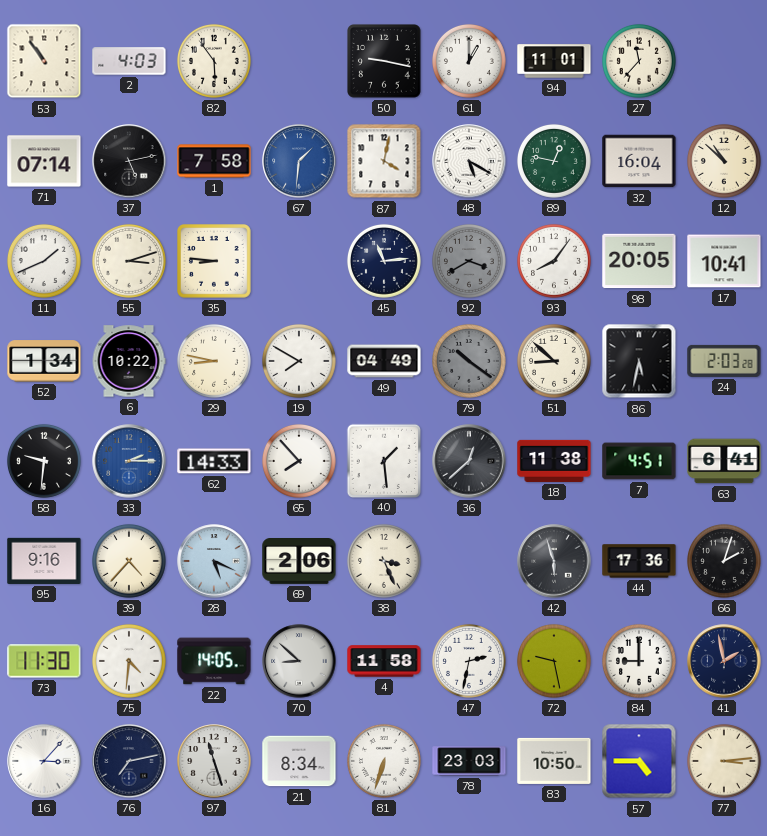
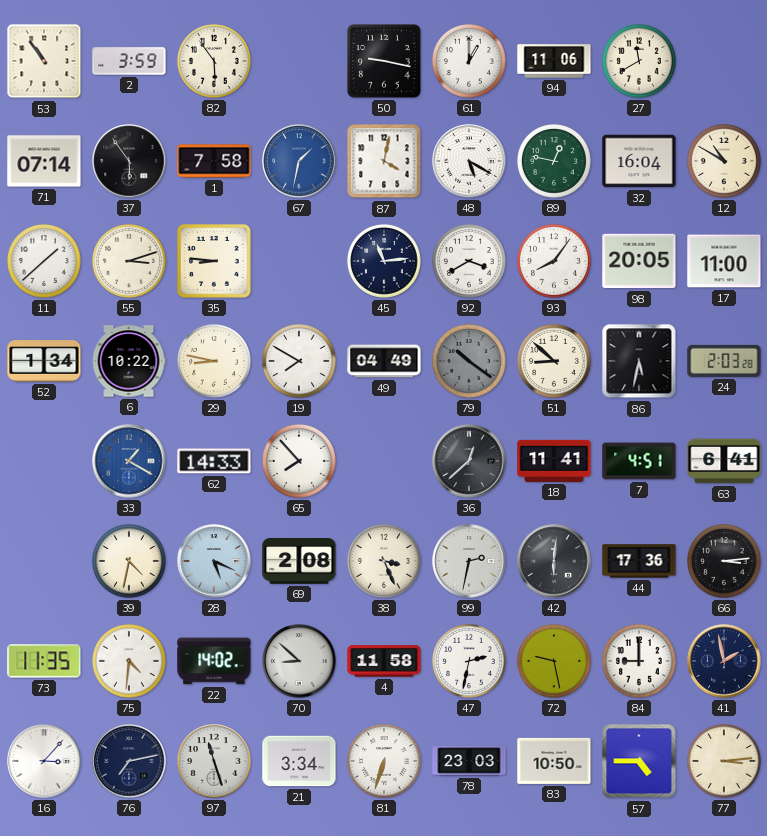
2: 4:03 -> 3:59 (129, 61)
94: 11:01 -> 11:06 (554, 61)
27: 11:37 -> 11:40 (639, 61)
37: 5:13 -> 5:54 (129, 161)
67: 1:31 -> 1:32 (299, 161)
12: 10:52 -> 10:50 (724, 161)
11: 1:41 -> 1:38 (44, 261)
92 dial: grey -> white (469, 261)
17: 10:41 -> 11:00 (724, 261)
58: 9:31 -> none (44, 461)
33: 2:15 -> 1:20 (129, 461)
40: 1:29 -> none (383, 460)
18: 11:38 -> 11:41 (554, 461)
95: 9:16 -> none (44, 561)
39: 4:37 -> 4:32 (129, 561)
69: 2:06 -> 2:08 (299, 562)
99: none -> 2:32 (469, 561)
42: 5:57 -> 6:01 (554, 561)
66: 2:03 -> 3:14 (724, 561)
73: 11:30 -> 11:35 (44, 661)
22: 14:05 -> 14:02 (214, 661)
21: 8:34 -> 3:34 (299, 761)
